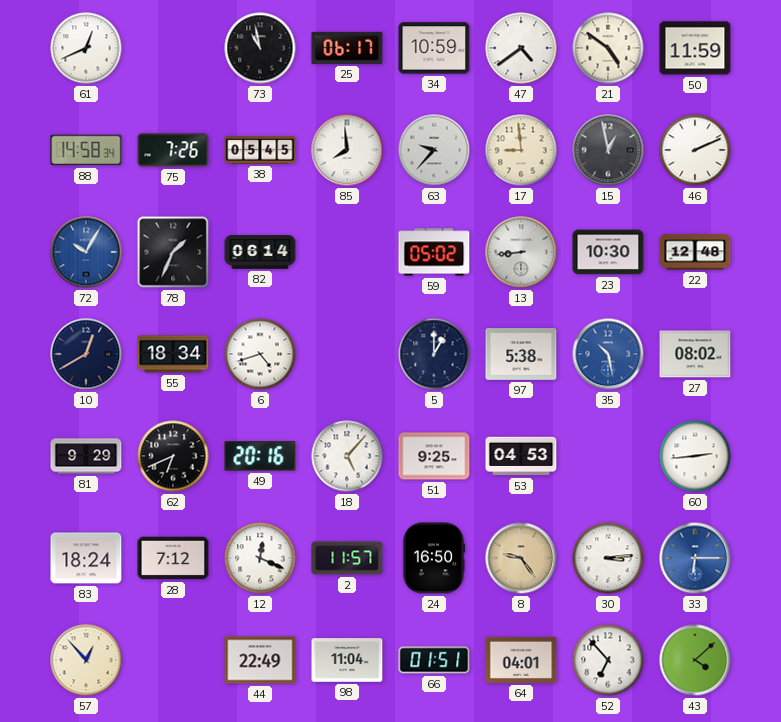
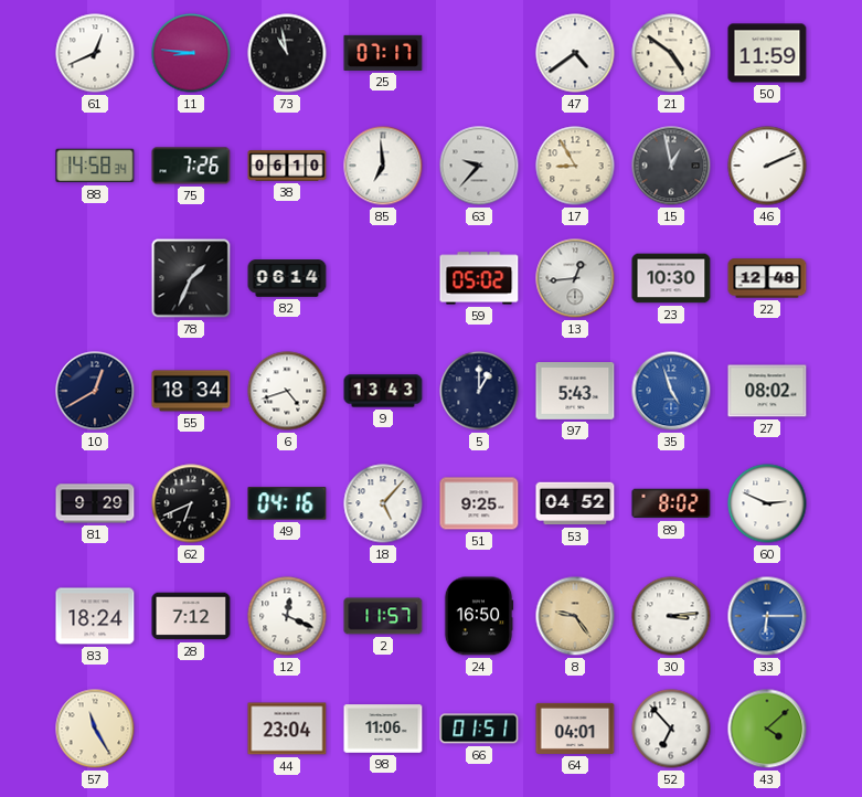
11: none -> 8:46 (191, 53)
25: 06:17 -> 07:17 (383, 53)
34: 10:59 -> none (434, 48)
38: 05:45 -> 06:10 (287, 166)
85: 7:59 -> 6:59 (383, 166)
17: 8:59 -> 8:55 (575, 166)
72: 10:05 -> none (86, 252)
13: 8:44 -> 12:44 (575, 278)
9: none -> 13:43 (383, 391)
97: 5:38 -> 5:43 (575, 392)
35: 10:28 -> 4:57 (671, 391)
49: 20:16 -> 04:16 (287, 503)
53: 04:53 -> 04:52 (575, 503)
89: none -> 8:02 (671, 503)
60: 2:44 -> 2:49 (767, 503)
57: 12:53 -> 11:25 (95, 729)
44: 22:49 -> 23:04 (287, 729)
98: 11:04 -> 11:06 (383, 729)
